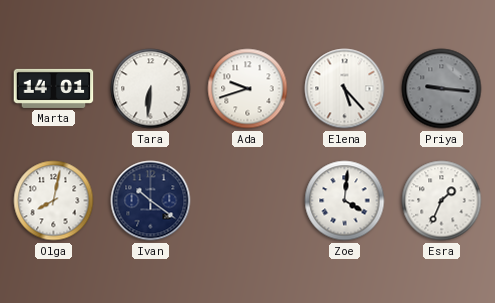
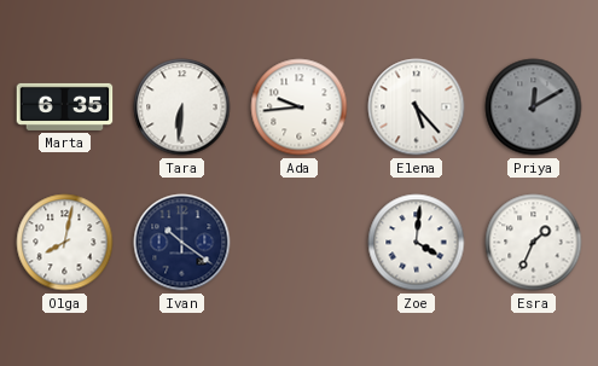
Marta: 14:01 -> 6:35 (65, 106)
Ada: 9:42 -> 9:44 (300, 108)
Priya: 9:16 -> 12:10 (534, 108)
